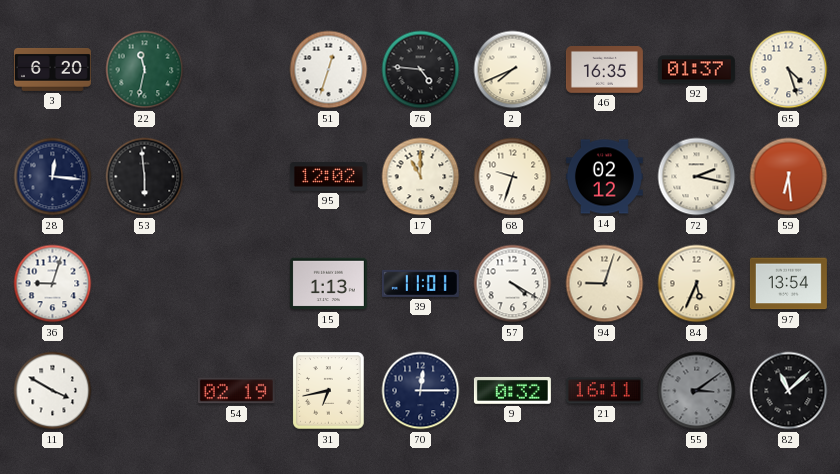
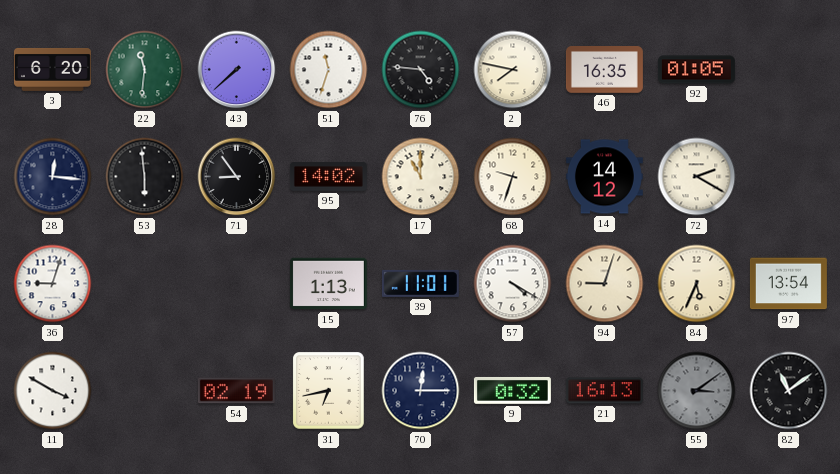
22: 11:32 -> 11:31 (145, 70)
43: none -> 7:38 (237, 70)
51: 12:33 -> 11:33 (329, 70)
2: 7:41 -> 7:47 (513, 70)
92: 01:37 -> 01:05 (696, 70)
65: 4:27 -> none (789, 70)
71: none -> 8:54 (237, 177)
95: 12:02 -> 14:02 (328, 176)
14: 02:12 -> 14:12 (604, 177)
72: 2:17 -> 2:20 (697, 177)
59: 6:29 -> none (789, 177)
21: 16:11 -> 16:13 (604, 391)
82: 11:08 -> 11:09 (789, 391)
